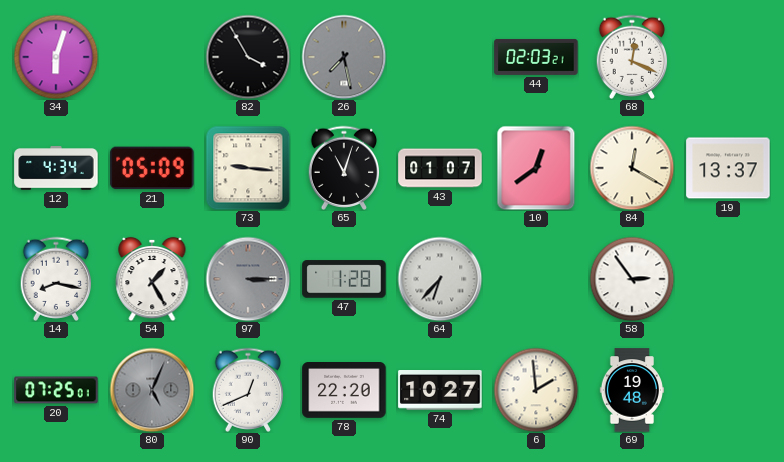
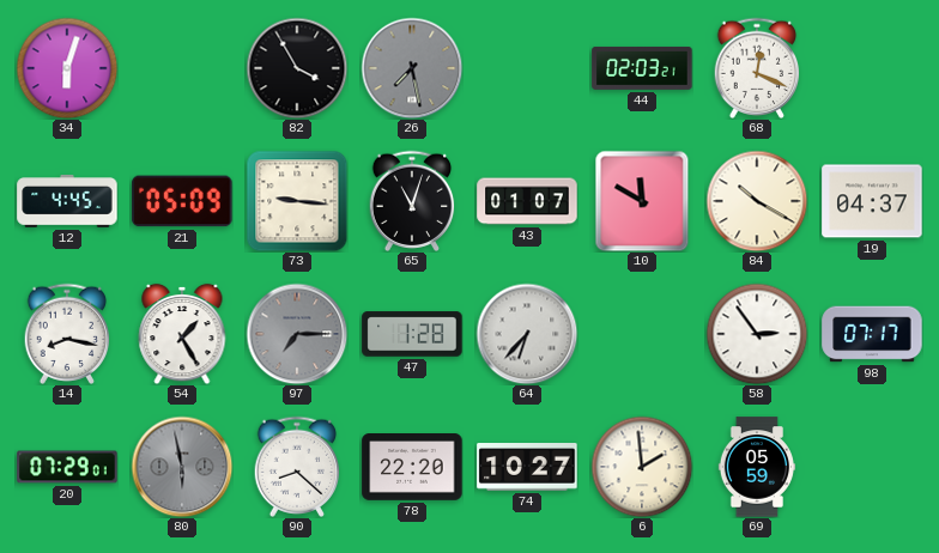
12: 4:34 -> 4:45 (67, 201)
10: 12:39 -> 11:50 (642, 201)
84: 12:20 -> 10:20 (757, 201)
19: 13:37 -> 04:37 (872, 201)
97: 3:15 -> 7:15 (297, 334)
98: none -> 07:17 (872, 334)
20: 07:25 -> 07:29 (67, 467)
80: 5:04 -> 5:58 (182, 467)
90: 12:41 -> 8:22 (297, 466)
69: 19:48 -> 05:59 (757, 467)
